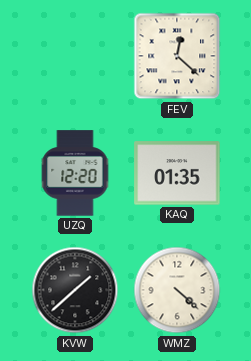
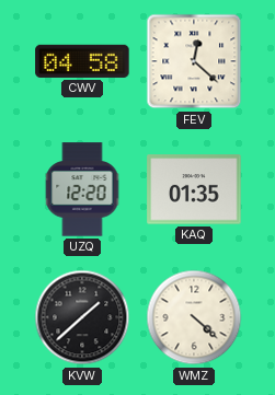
CWV: none -> 04:58 (82, 61)
